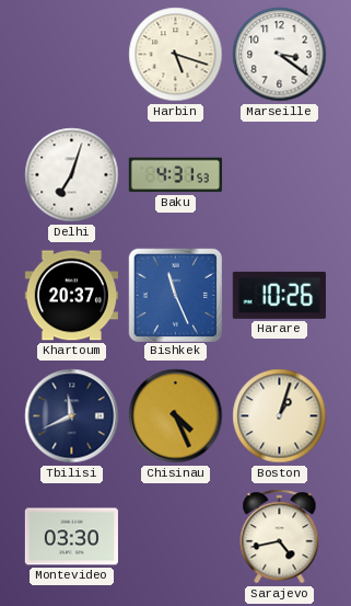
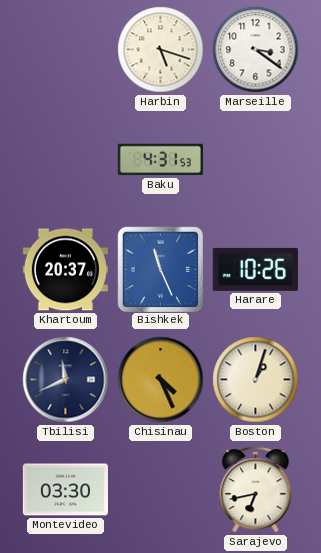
Delhi: 7:03 -> none (72, 175)
Sarajevo: 4:43 -> 6:43 (256, 490)
